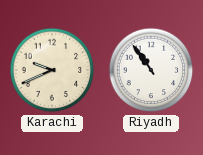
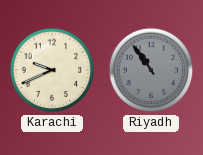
Riyadh dial: white -> grey (151, 70)
